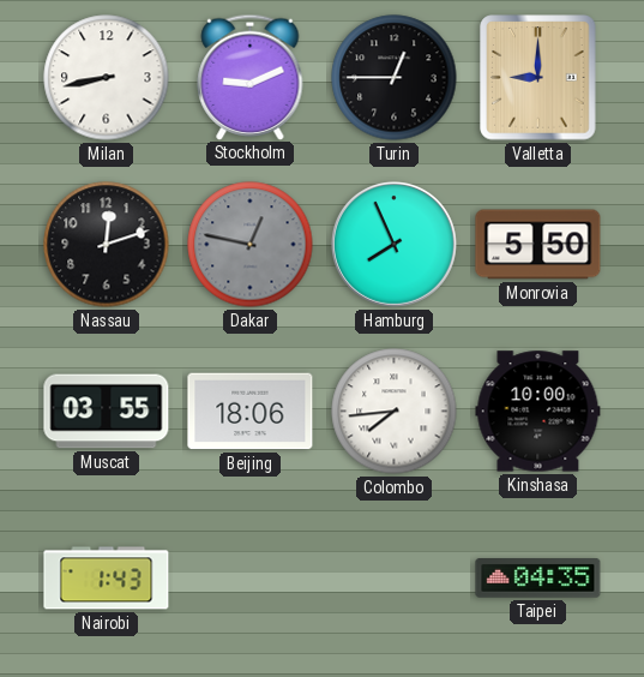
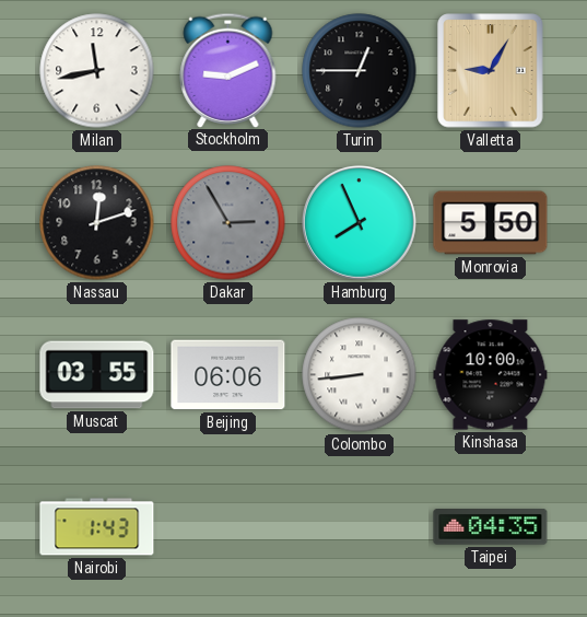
Milan: 8:43 -> 11:43 (97, 71)
Valletta: 9:00 -> 9:05 (491, 71)
Dakar: 12:47 -> 2:55 (228, 223)
Beijing: 18:06 -> 06:06 (228, 375)
Colombo: 7:44 -> 8:44 (360, 375)
